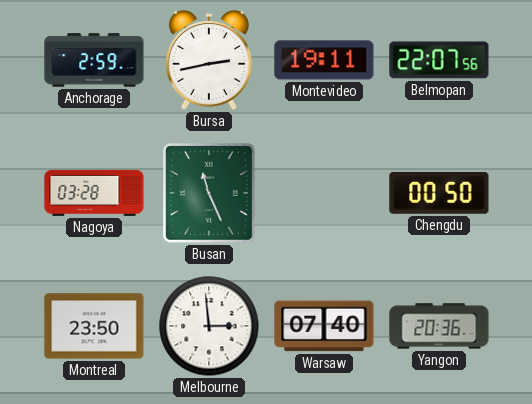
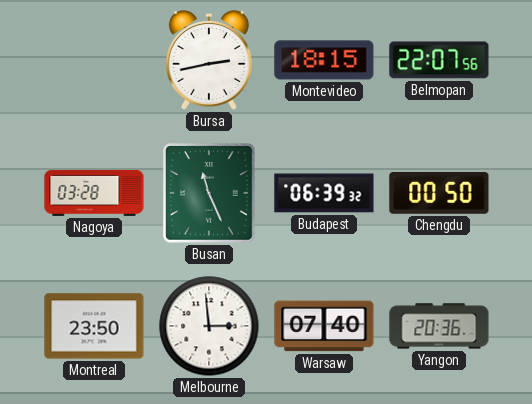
Anchorage: 2:59 -> none (94, 60)
Montevideo: 19:11 -> 18:15 (324, 60)
Budapest: none -> 06:39 (324, 193)
